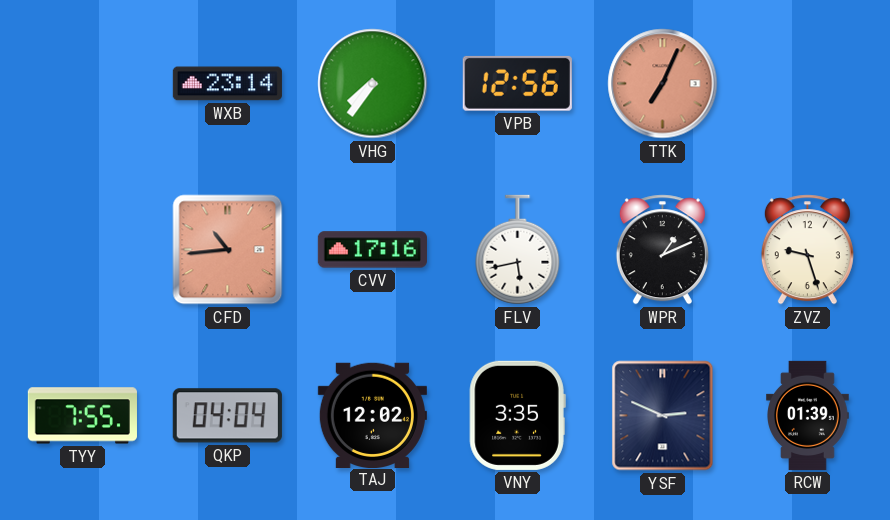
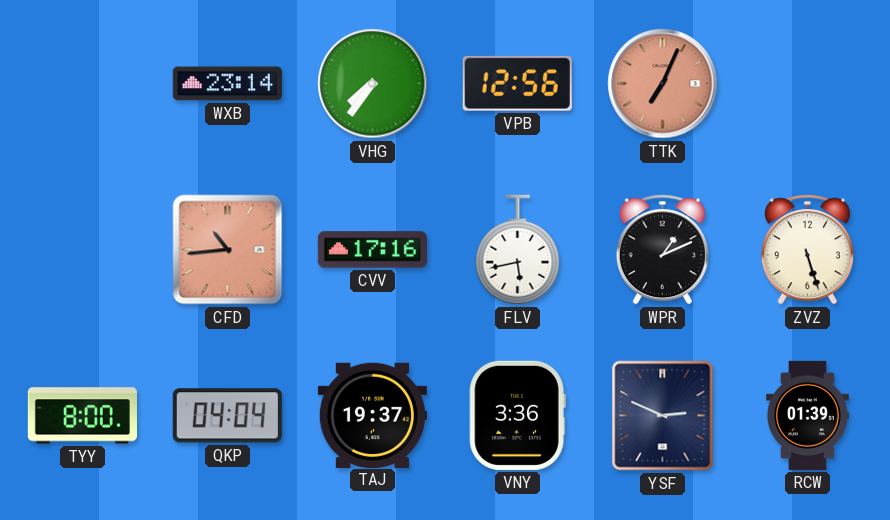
ZVZ: 9:27 -> 5:27 (807, 250)
TYY: 7:55 -> 8:00 (82, 416)
TAJ: 12:02 -> 19:37 (372, 415)
VNY: 3:35 -> 3:36 (517, 415)
